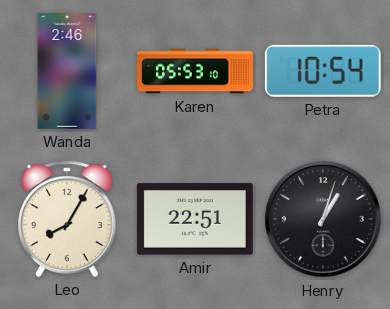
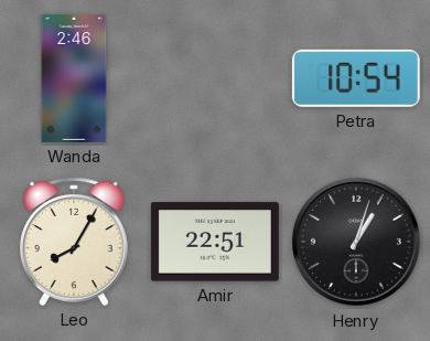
Karen: 05:53 -> none (195, 71)
